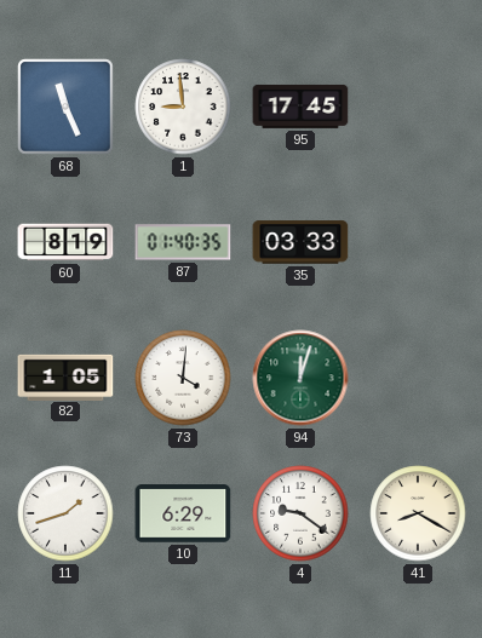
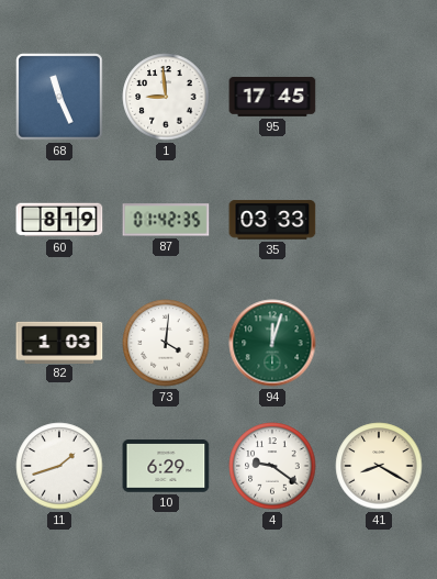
87: 01:40 -> 01:42 (166, 220)
82: 1:05 -> 1:03 (59, 342)
